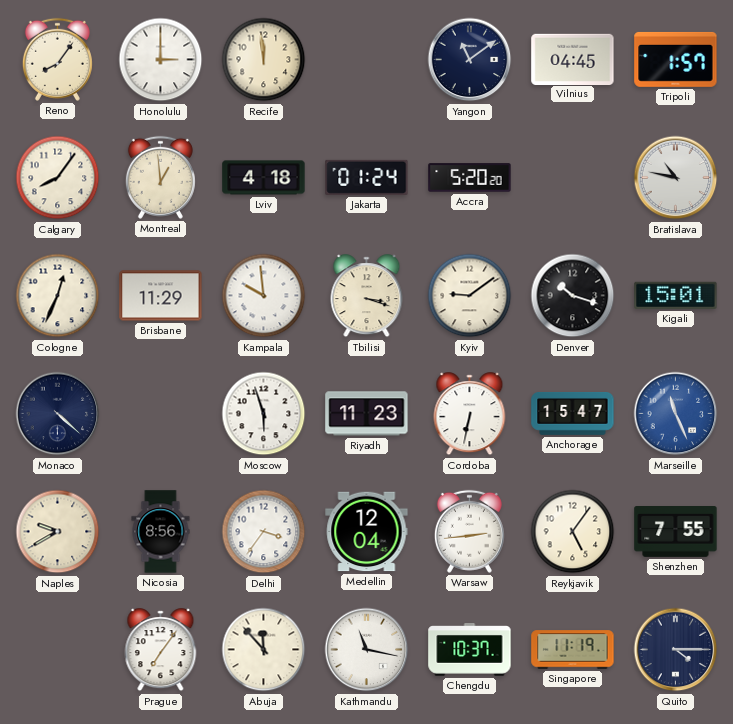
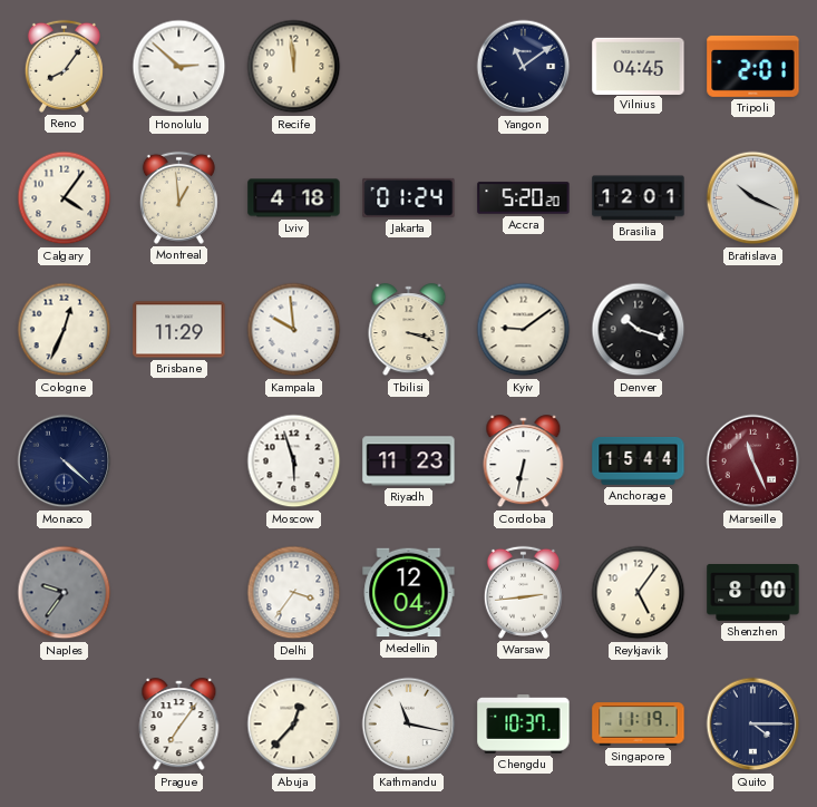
Honolulu: 3:00 -> 2:52 (179, 67)
Tripoli: 1:57 -> 2:01 (753, 66)
Calgary: 8:06 -> 4:06 (65, 198)
Brasilia: none -> 12:01 (639, 198)
Bratislava: 10:47 -> 10:19 (753, 198)
Kigali: 15:01 -> none (676, 295)
Anchorage: 15:47 -> 15:44 (639, 461)
Marseille dial: blue -> burgundy (753, 461)
Naples: 9:40 -> 9:36 (65, 593)
Naples dial: cream -> grey (65, 593)
Nicosia: 8:56 -> none (161, 532)
Shenzhen: 7:55 -> 8:00 (753, 593)
Abuja: 11:53 -> 12:37 (294, 725)
